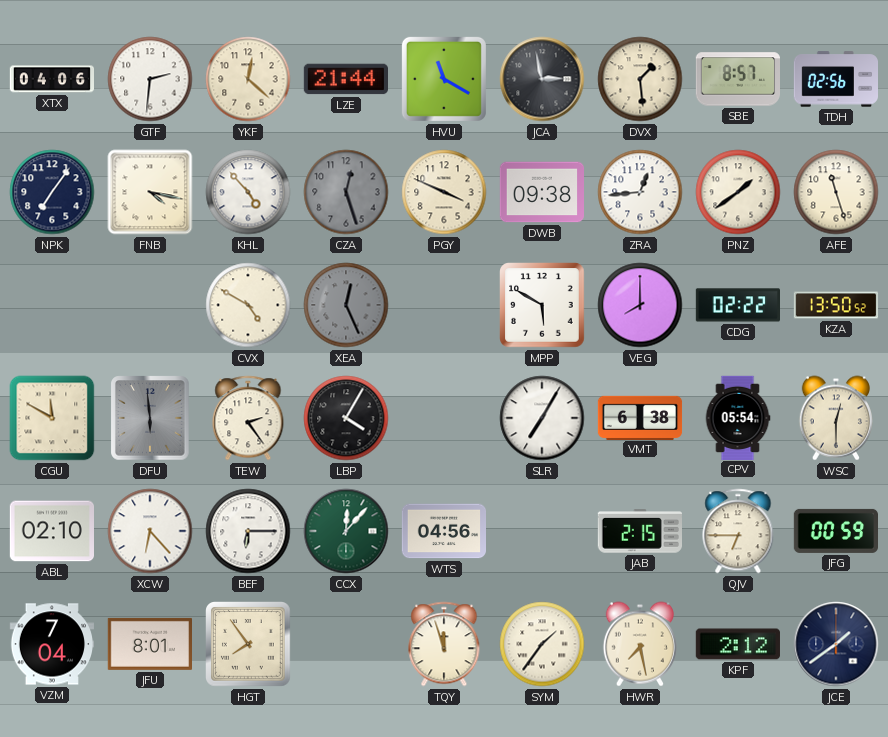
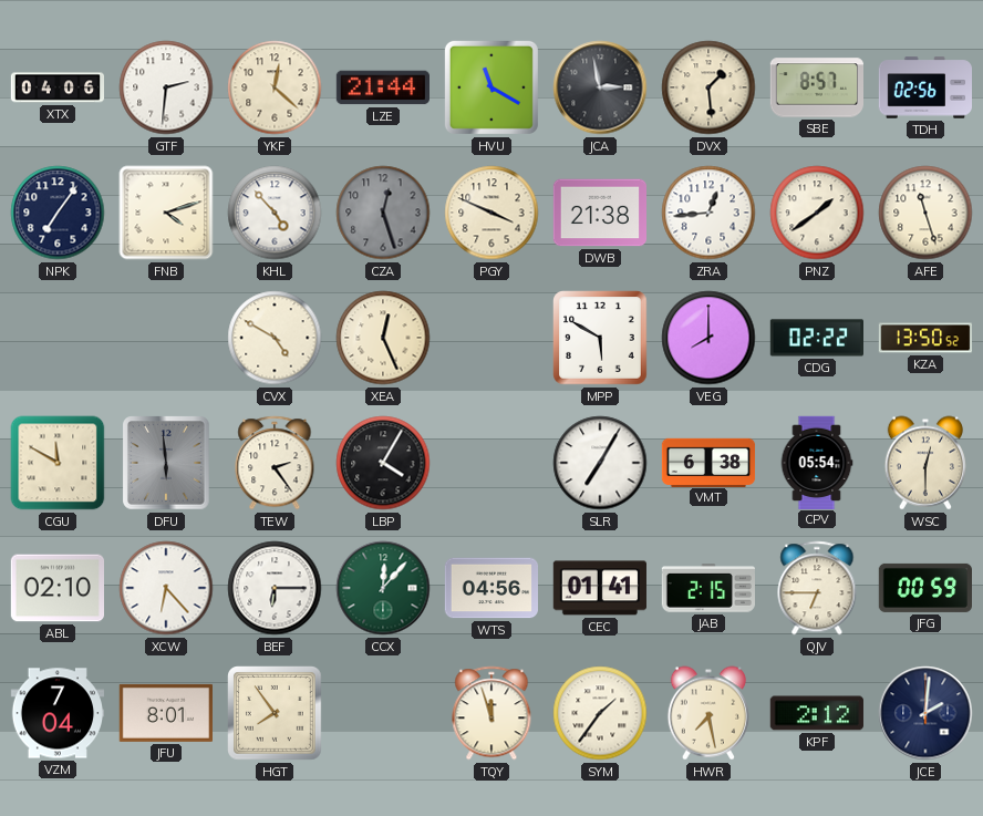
FNB: 4:17 -> 4:12 (166, 213)
DWB: 09:38 -> 21:38 (599, 213)
XEA dial: grey -> cream (383, 338)
CEC: none -> 01:41 (599, 588)
JCE: 1:39 -> 2:01 (925, 713)
